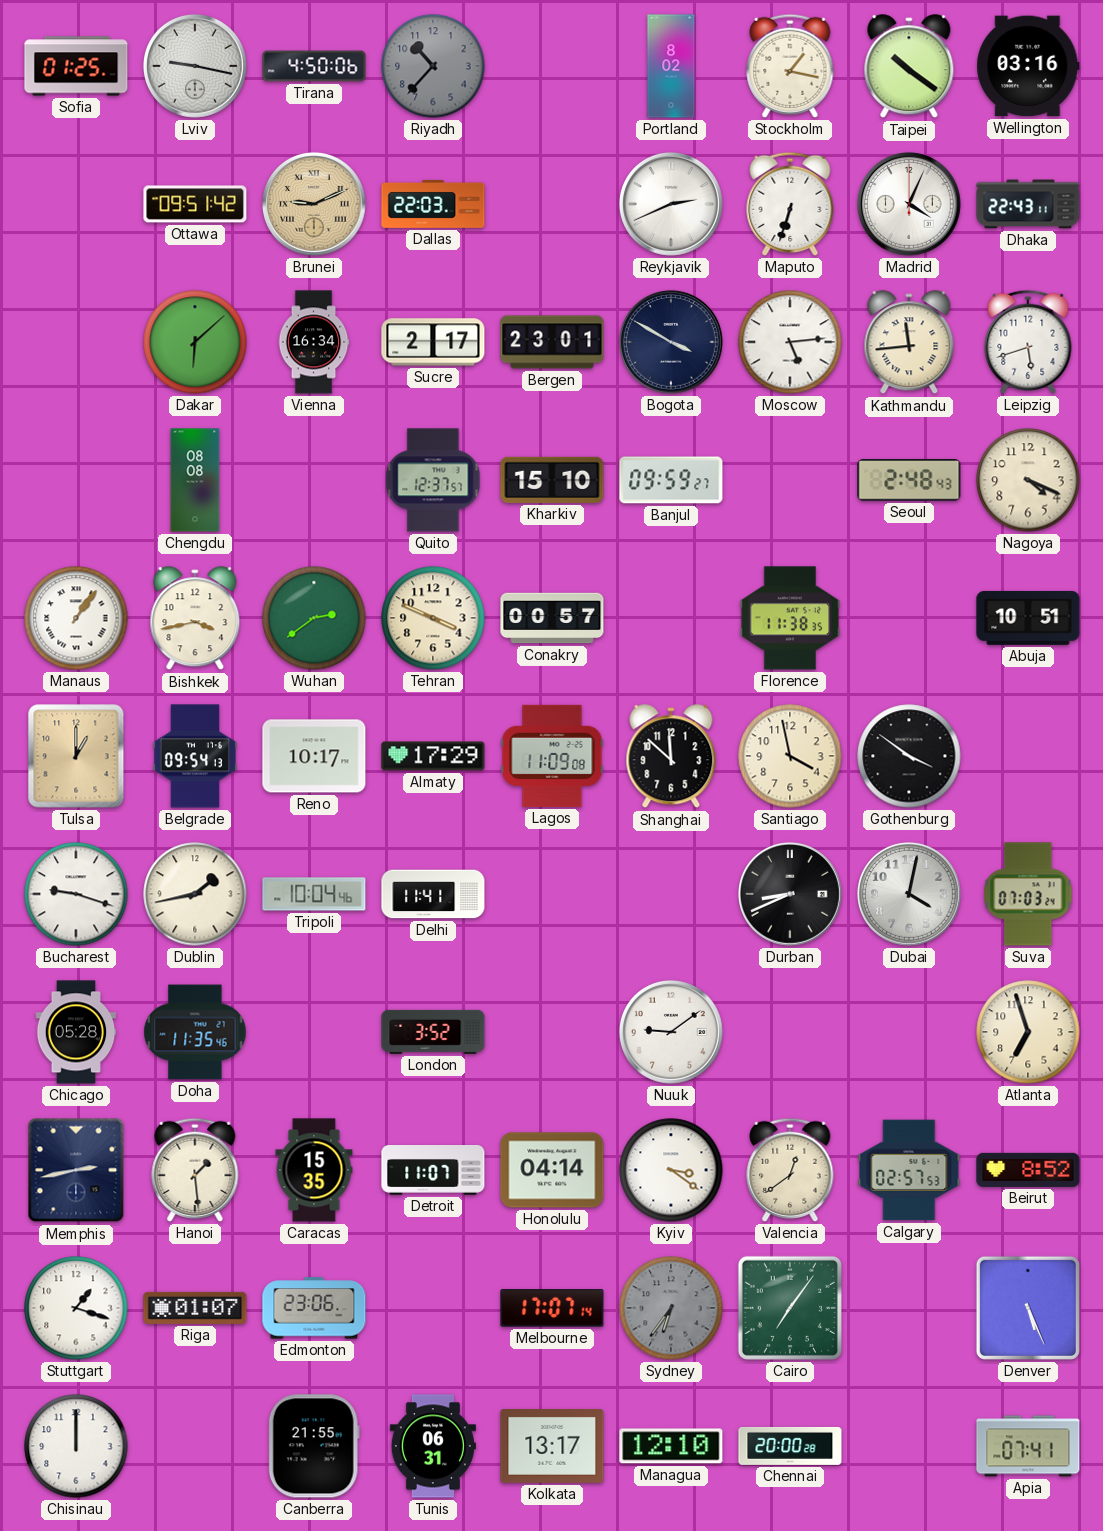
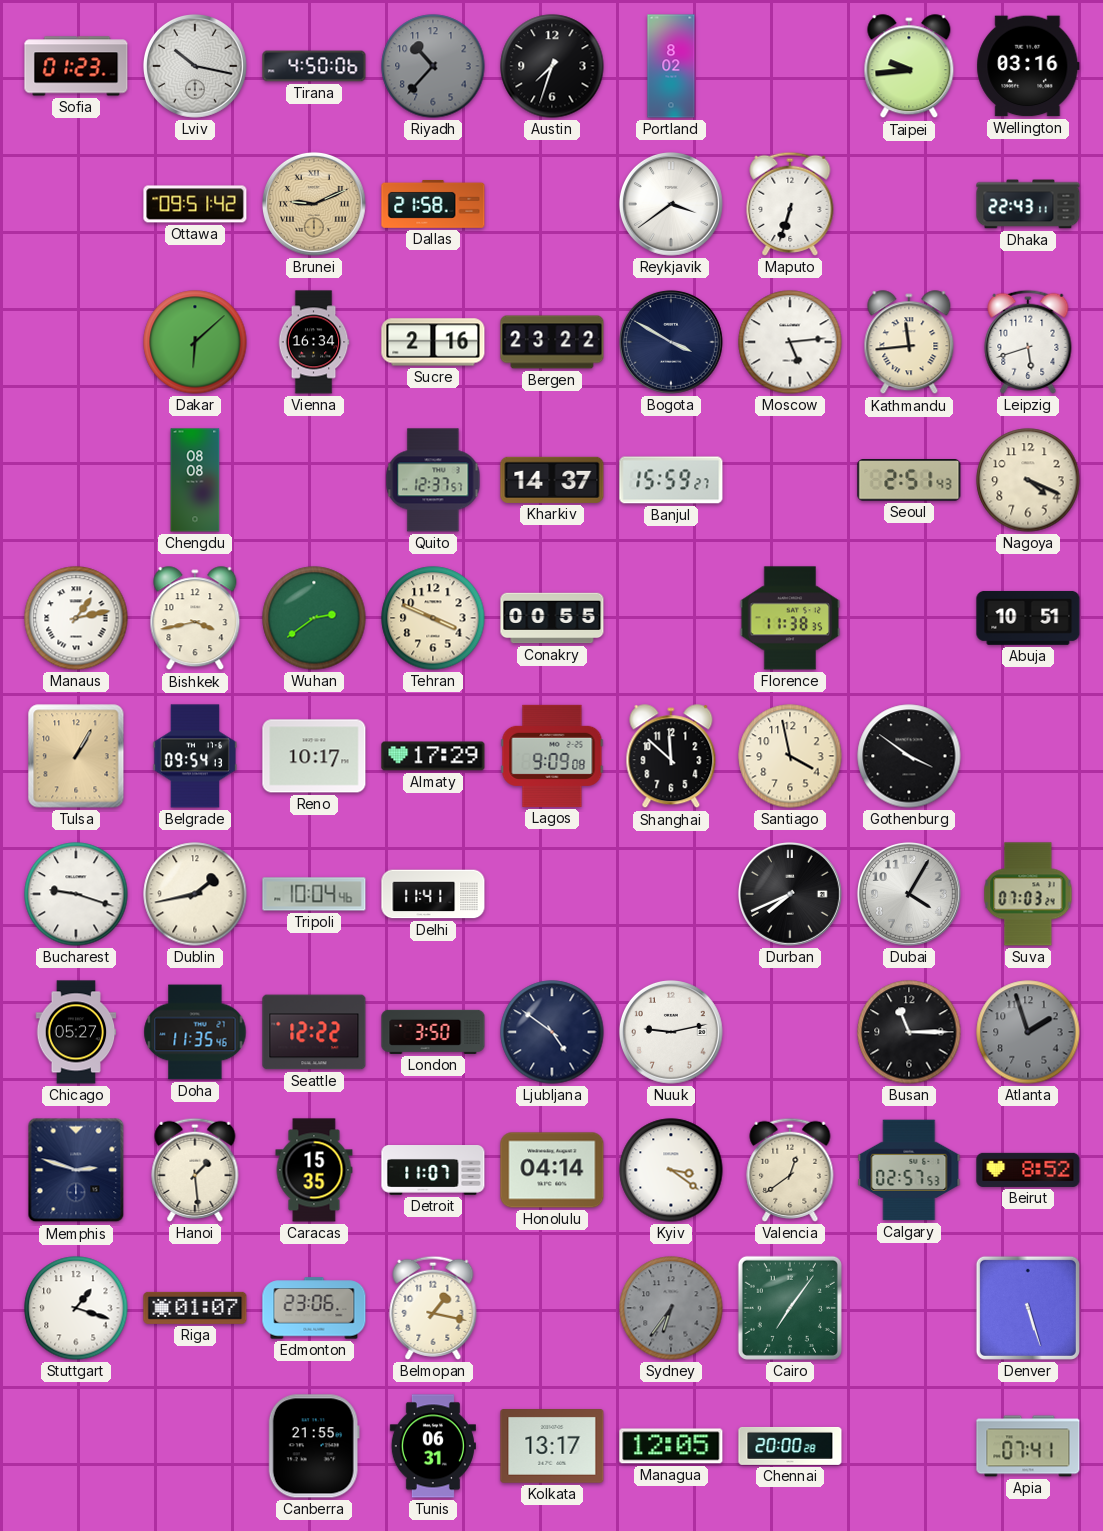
Sofia: 01:25 -> 01:23 (76, 66)
Lviv: 9:17 -> 10:17 (195, 66)
Austin: none -> 7:33 (552, 66)
Stockholm: 1:17 -> none (790, 66)
Taipei: 10:21 -> 9:44 (909, 67)
Dallas: 22:03 -> 21:58 (433, 204)
Reykjavik: 2:41 -> 3:39 (671, 204)
Madrid: 4:04 -> none (909, 204)
Sucre: 2:17 -> 2:16 (433, 342)
Bergen: 23:01 -> 23:22 (552, 342)
Kharkiv: 15:10 -> 14:37 (552, 480)
Banjul: 09:59 -> 15:59 (671, 480)
Seoul: 2:48 -> 2:51 (909, 481)
Manaus: 1:06 -> 1:13 (76, 618)
Conakry: 00:57 -> 00:55 (552, 618)
Tulsa: 1:00 -> 1:05 (76, 756)
Lagos: 11:09 -> 9:09 (552, 756)
Durban: 8:41 -> 7:41 (790, 894)
Dubai: 4:02 -> 4:05 (909, 894)
Chicago: 05:28 -> 05:27 (76, 1032)
Seattle: none -> 12:22 (314, 1032)
London: 3:52 -> 3:50 (433, 1032)
Ljubljana: none -> 4:51 (552, 1032)
Nuuk: 9:09 -> 9:13 (671, 1032)
Busan: none -> 11:15 (909, 1032)
Atlanta: 6:57 -> 1:57 (1028, 1032)
Atlanta dial: cream -> grey (1028, 1032)
Memphis: 2:43 -> 2:48 (76, 1170)
Belmopan: none -> 1:17 (433, 1308)
Melbourne: 17:07 -> none (552, 1308)
Denver: 5:26 -> 5:27 (1028, 1308)
Chisinau: 12:00 -> none (76, 1446)
Managua: 12:10 -> 12:05 (671, 1446)
